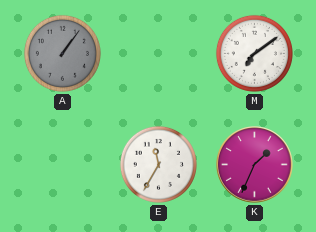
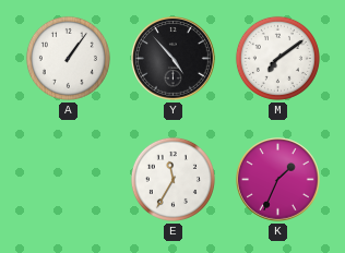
A dial: grey -> white (68, 58)
Y: none -> 4:53 (174, 59)
